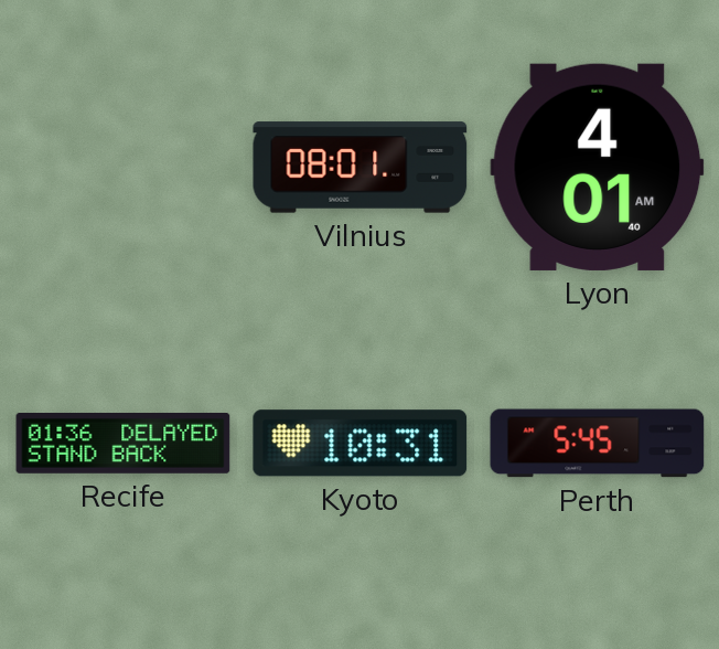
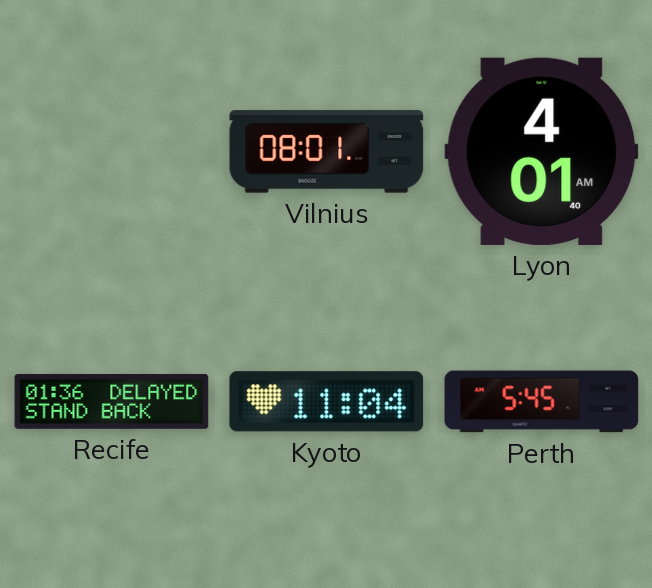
Kyoto: 10:31 -> 11:04 (327, 402)
